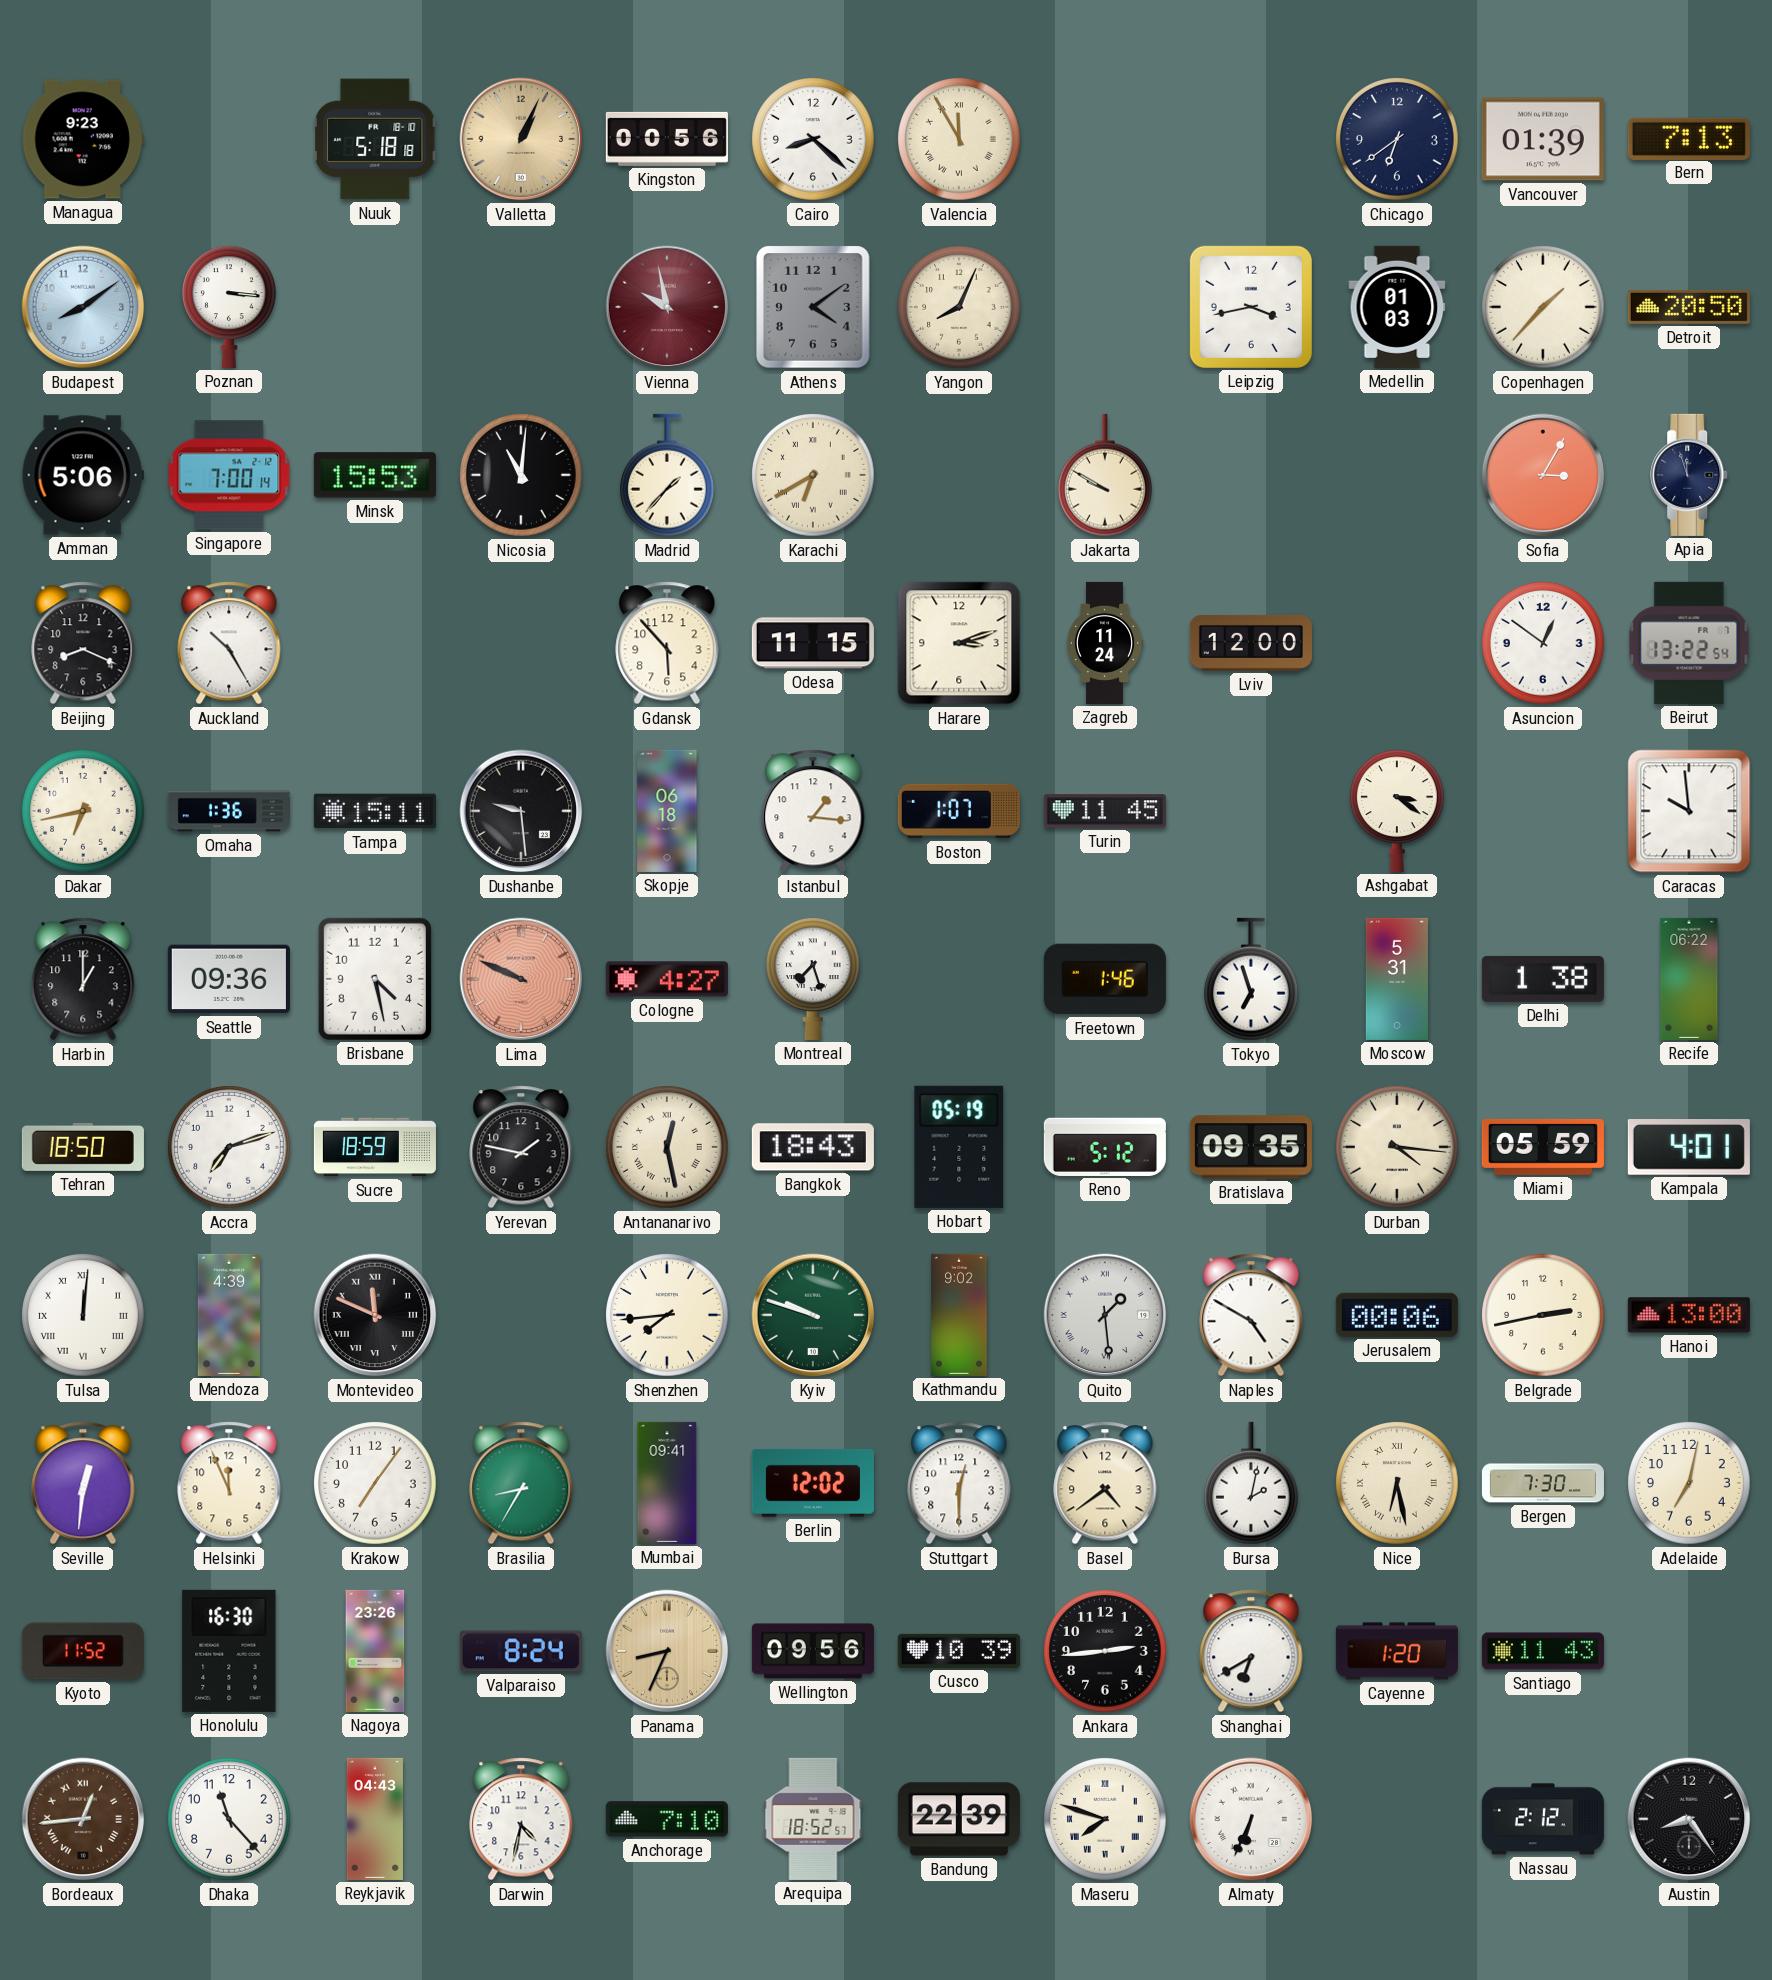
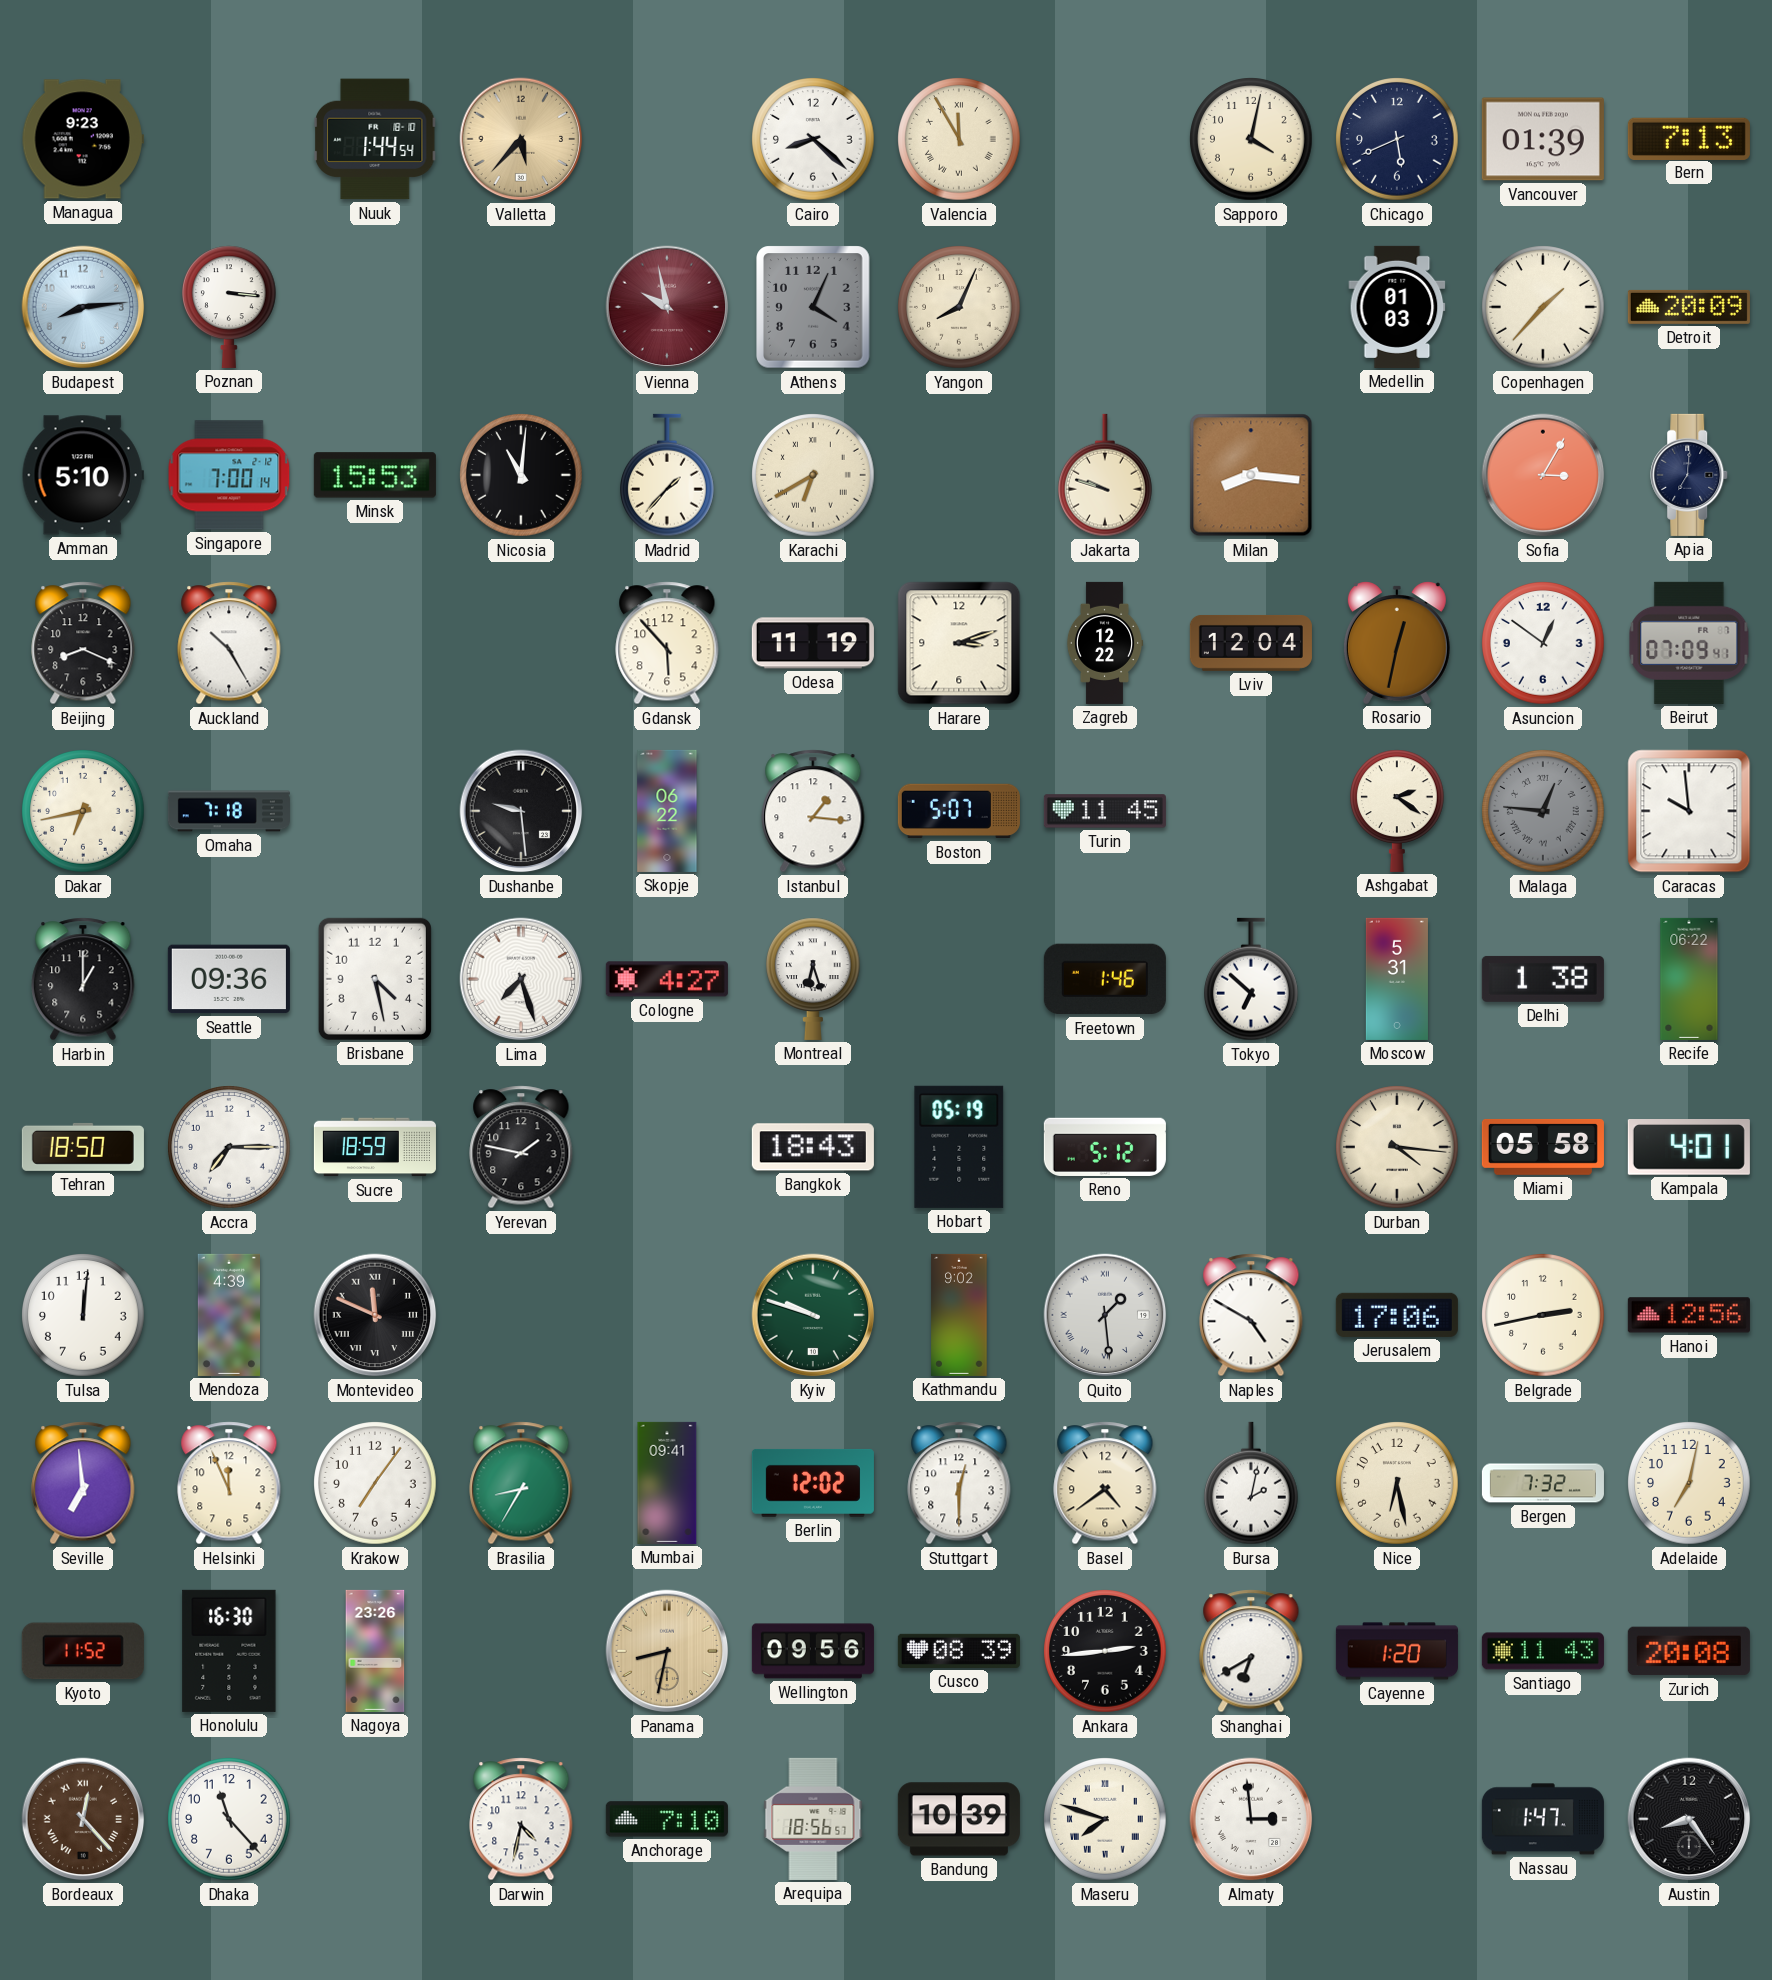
Nuuk: 5:18 -> 1:44 (375, 139)
Valletta: 1:04 -> 5:37 (521, 139)
Kingston: 00:56 -> none (667, 139)
Sapporo: none -> 4:02 (1251, 139)
Chicago: 6:39 -> 5:41 (1397, 139)
Budapest: 8:09 -> 8:14 (83, 307)
Athens: 4:09 -> 4:04 (813, 307)
Leipzig: 3:43 -> none (1251, 307)
Detroit: 20:50 -> 20:09 (1689, 307)
Amman: 5:06 -> 5:10 (83, 475)
Jakarta: 9:50 -> 9:48 (1106, 475)
Milan: none -> 8:16 (1251, 475)
Apia: 11:57 -> 7:01 (1690, 475)
Odesa: 11:15 -> 11:19 (813, 643)
Zagreb: 11:24 -> 12:22 (1105, 643)
Lviv: 12:00 -> 12:04 (1251, 643)
Rosario: none -> 12:32 (1397, 643)
Beirut: 13:22 -> 07:09 (1689, 643)
Omaha: 1:36 -> 7:18 (229, 811)
Tampa: 15:11 -> none (375, 811)
Skopje: 06:18 -> 06:22 (667, 811)
Boston: 1:07 -> 5:07 (959, 811)
Ashgabat: 3:21 -> 2:21 (1398, 811)
Malaga: none -> 12:46 (1543, 811)
Lima: 9:49 -> 7:27 (521, 979)
Lima dial: salmon -> white (521, 979)
Montreal: 7:27 -> 6:27 (814, 979)
Tokyo: 6:57 -> 6:52 (1252, 979)
Accra: 7:12 -> 7:15 (229, 1147)
Antananarivo: 12:28 -> none (667, 1147)
Bratislava: 09:35 -> none (1251, 1147)
Miami: 05:59 -> 05:58 (1543, 1147)
Tulsa numerals: Roman -> Arabic (83, 1315)
Shenzhen: 7:44 -> none (667, 1315)
Jerusalem: 00:06 -> 17:06 (1397, 1315)
Hanoi: 13:00 -> 12:56 (1689, 1315)
Seville: 12:31 -> 6:59 (83, 1483)
Nice numerals: Roman -> Arabic (1397, 1483)
Bergen: 7:30 -> 7:32 (1543, 1483)
Valparaiso: 8:24 -> none (521, 1651)
Panama: 8:34 -> 8:32 (667, 1651)
Cusco: 10:39 -> 08:39 (959, 1651)
Zurich: none -> 20:08 (1689, 1651)
Bordeaux: 12:44 -> 12:23 (83, 1819)
Reykjavik: 04:43 -> none (375, 1819)
Arequipa: 18:52 -> 18:56 (813, 1819)
Bandung: 22:39 -> 10:39 (959, 1819)
Almaty: 6:34 -> 2:59 (1251, 1819)
Nassau: 2:12 -> 1:47 (1543, 1819)
